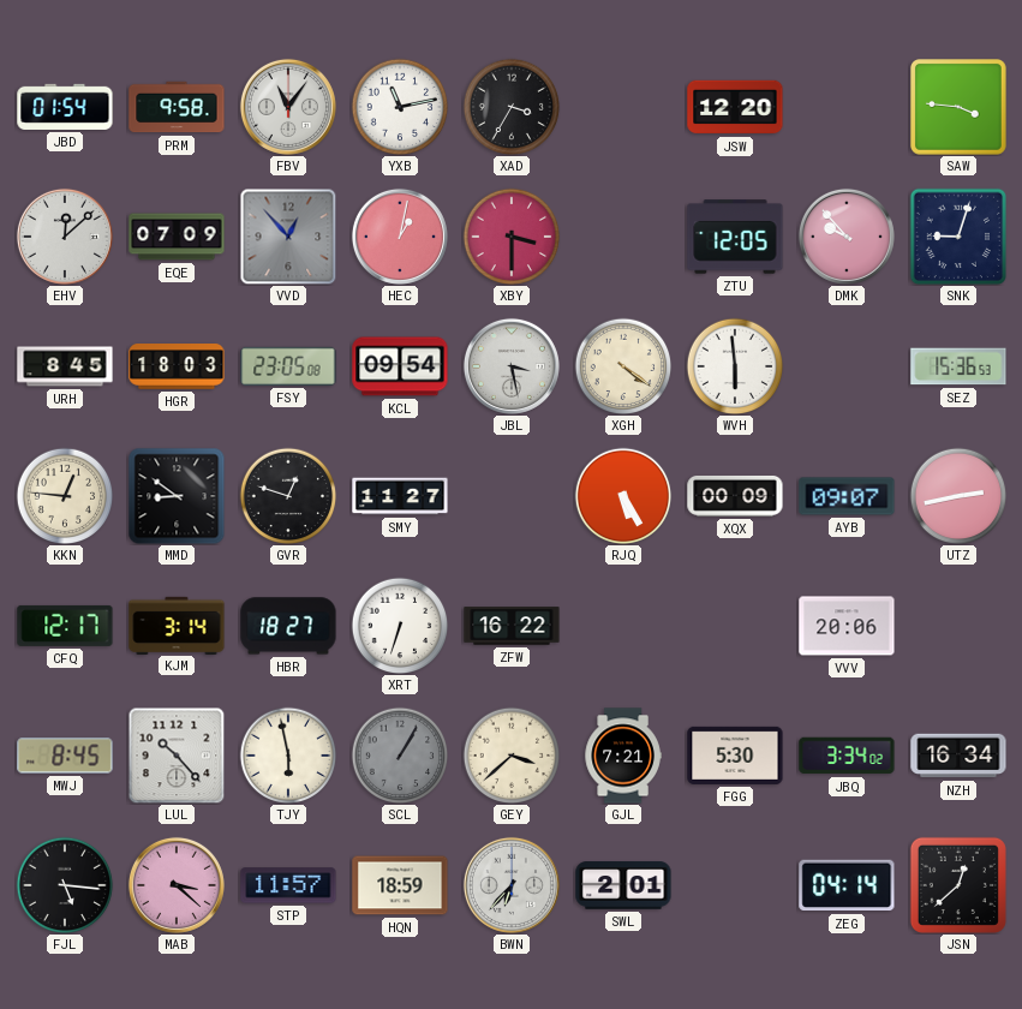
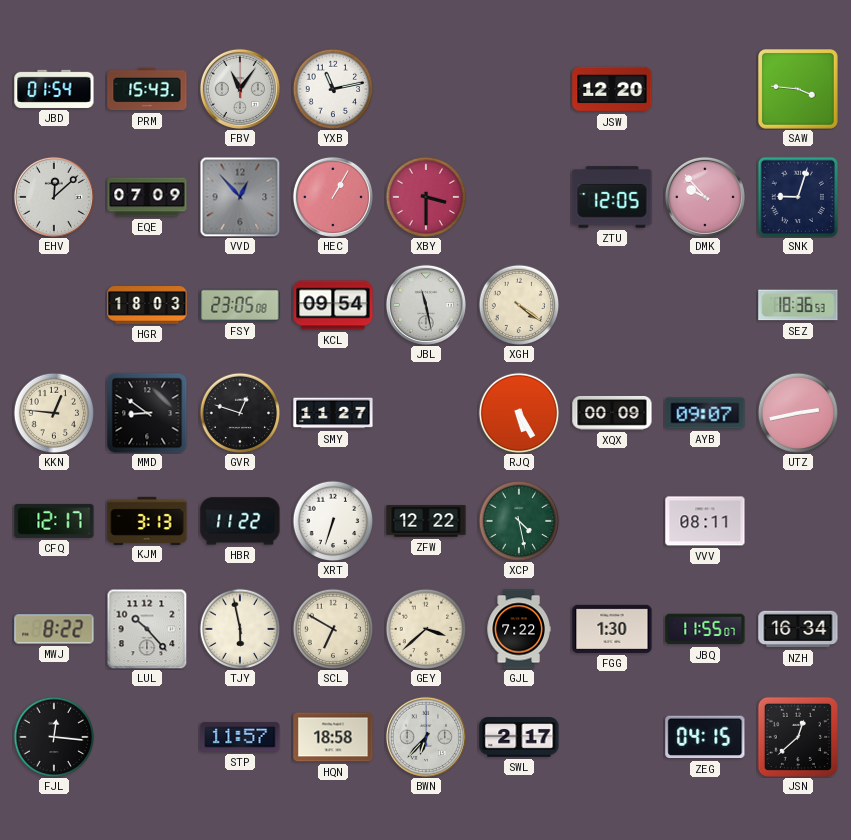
PRM: 9:58 -> 15:43 (147, 89)
XAD: 3:35 -> none (512, 107)
HEC: 1:02 -> 1:05 (333, 197)
URH: 8:45 -> none (65, 366)
JBL: 3:28 -> 11:28 (426, 305)
WVH: 5:59 -> none (735, 366)
SEZ: 15:36 -> 18:36 (798, 305)
KJM: 3:14 -> 3:13 (147, 520)
HBR: 18:27 -> 11:22 (240, 521)
ZFW: 16:22 -> 12:22 (426, 521)
XCP: none -> 4:28 (519, 521)
VVV: 20:06 -> 08:11 (705, 521)
MWJ: 8:45 -> 8:22 (54, 629)
SCL: 1:05 -> 6:50 (333, 629)
SCL dial: grey -> cream (333, 629)
GJL: 7:21 -> 7:22 (519, 629)
FGG: 5:30 -> 1:30 (612, 629)
JBQ: 3:34 -> 11:55 (705, 629)
FJL: 5:16 -> 12:16 (54, 737)
MAB: 3:22 -> none (177, 885)
HQN: 18:59 -> 18:58 (333, 737)
SWL: 2:01 -> 2:17 (519, 737)
ZEG: 04:14 -> 04:15 (705, 737)
